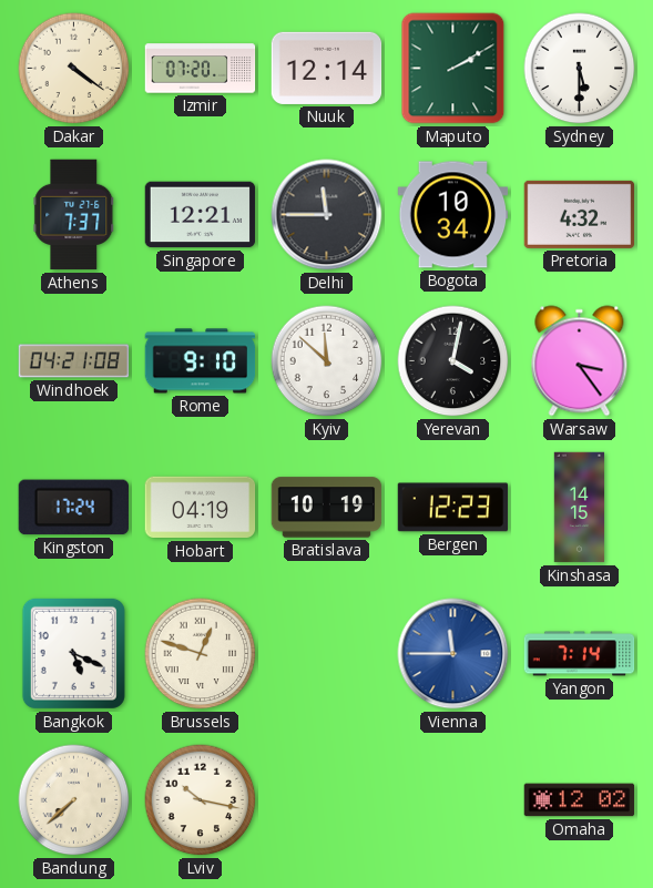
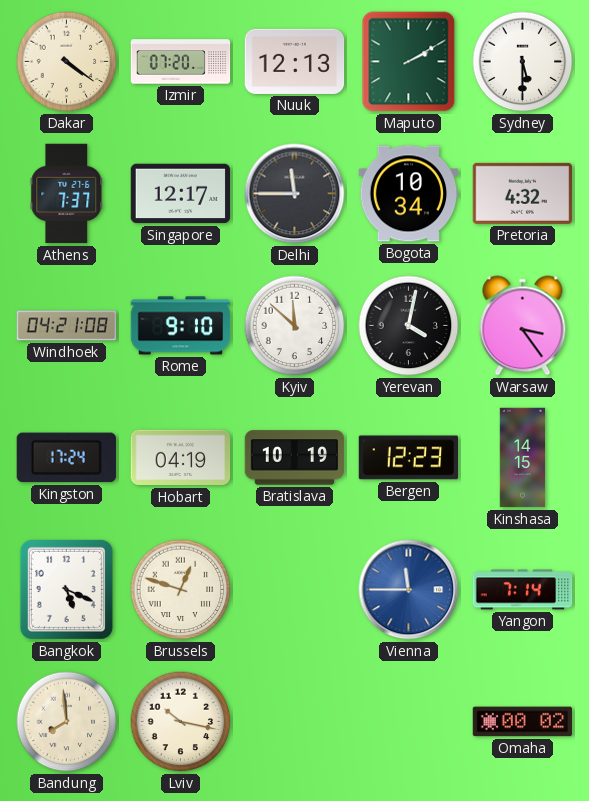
Nuuk: 12:14 -> 12:13 (295, 61)
Singapore: 12:21 -> 12:17 (181, 194)
Bandung: 7:38 -> 7:59 (67, 722)
Omaha: 12:02 -> 00:02 (523, 722)
